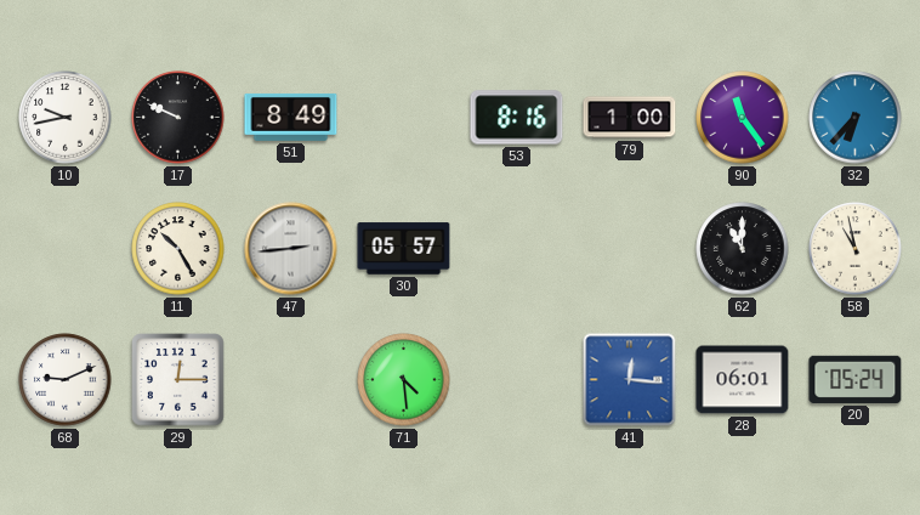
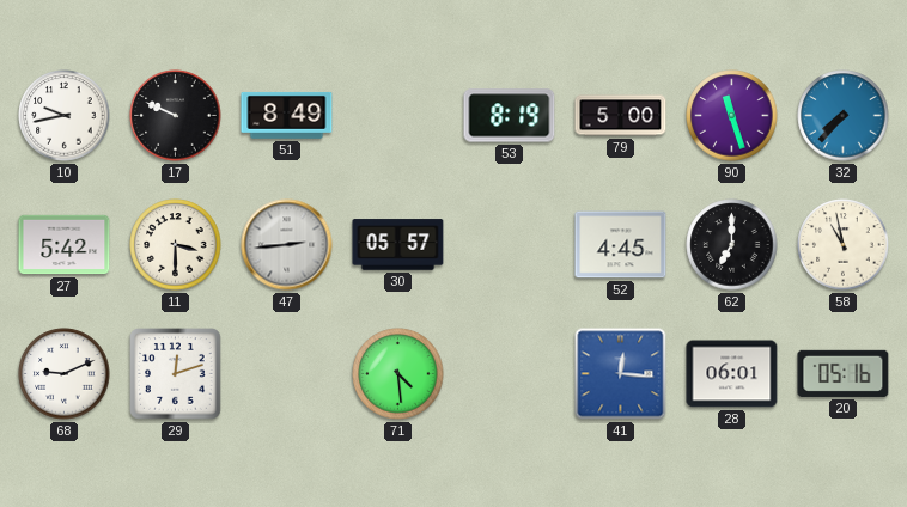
53: 8:16 -> 8:19 (510, 116)
79: 1:00 -> 5:00 (621, 116)
90: 11:24 -> 11:27 (732, 116)
32: 6:37 -> 7:37 (844, 116)
27: none -> 5:42 (65, 245)
11: 10:25 -> 3:30 (176, 245)
52: none -> 4:45 (621, 245)
62: 11:00 -> 7:00 (732, 245)
29: 12:15 -> 12:12 (176, 374)
20: 05:24 -> 05:16 (844, 373)
